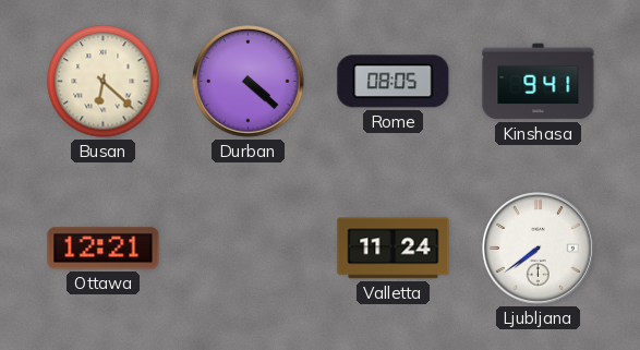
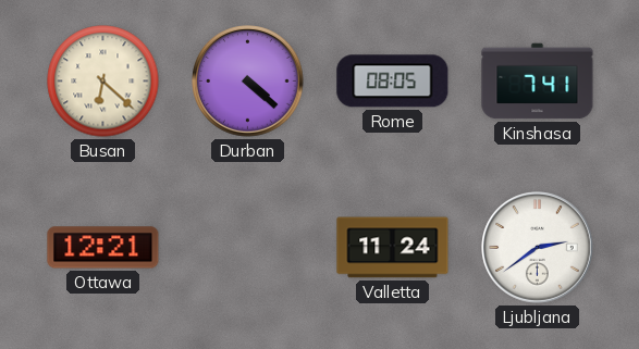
Kinshasa: 9:41 -> 7:41 (538, 82)
Ljubljana: 7:39 -> 2:39 (538, 248)
